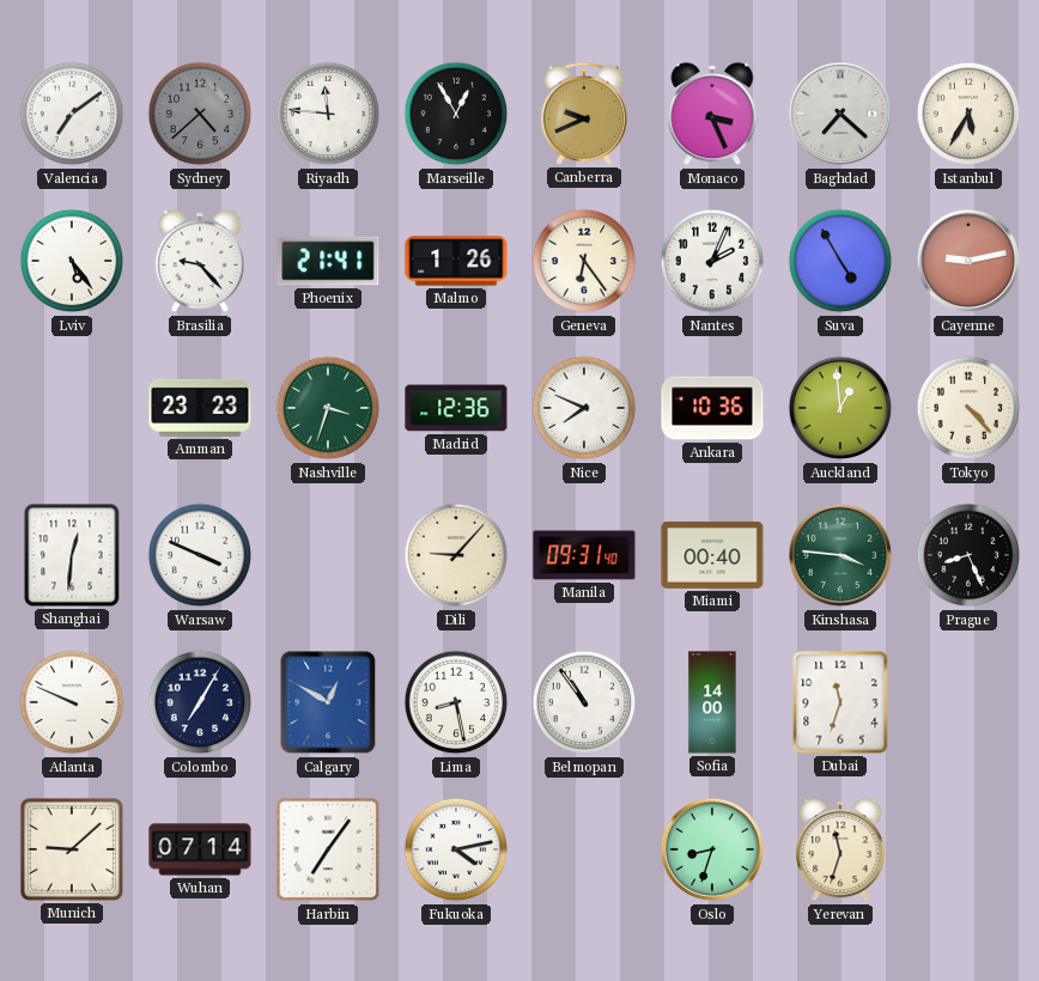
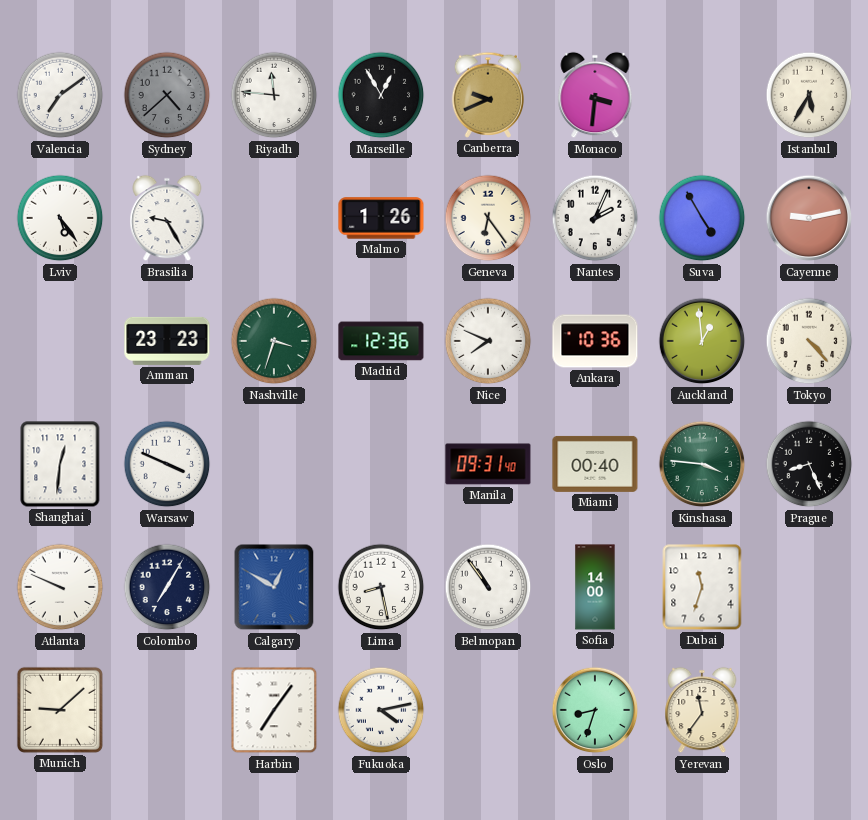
Monaco: 3:26 -> 3:31 (595, 95)
Baghdad: 7:22 -> none (840, 114)
Brasilia: 9:23 -> 9:25 (167, 218)
Phoenix: 21:41 -> none (328, 261)
Dili: 9:07 -> none (456, 555)
Wuhan: 07:14 -> none (200, 849)
Yerevan: 11:33 -> 11:36 (702, 710)
